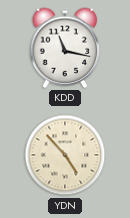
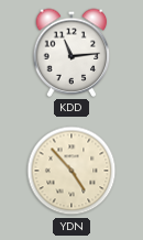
KDD: 11:17 -> 11:14 (71, 53)
